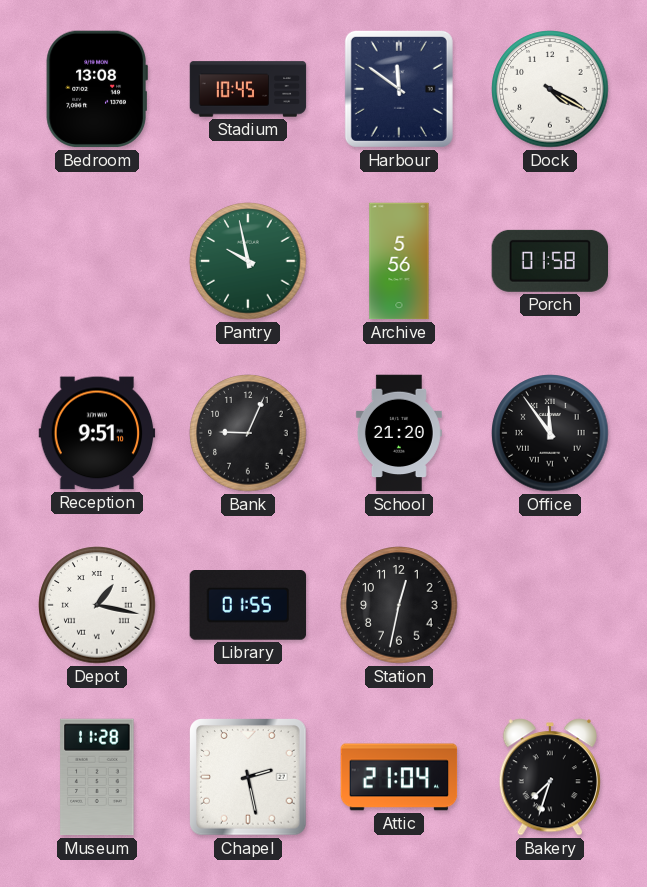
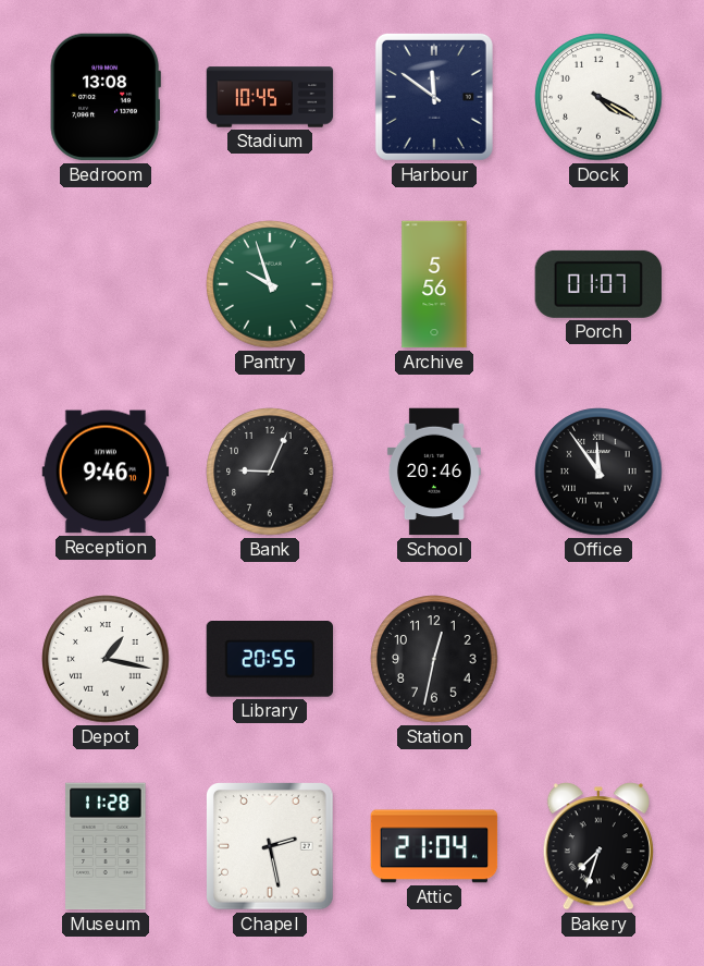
Pantry: 9:58 -> 9:57 (270, 284)
Porch: 01:58 -> 01:07 (597, 284)
Reception: 9:51 -> 9:46 (106, 472)
School: 21:20 -> 20:46 (434, 472)
Library: 01:55 -> 20:55 (270, 660)
